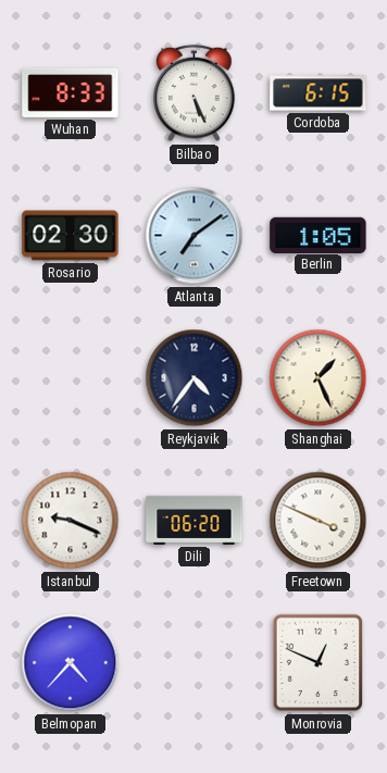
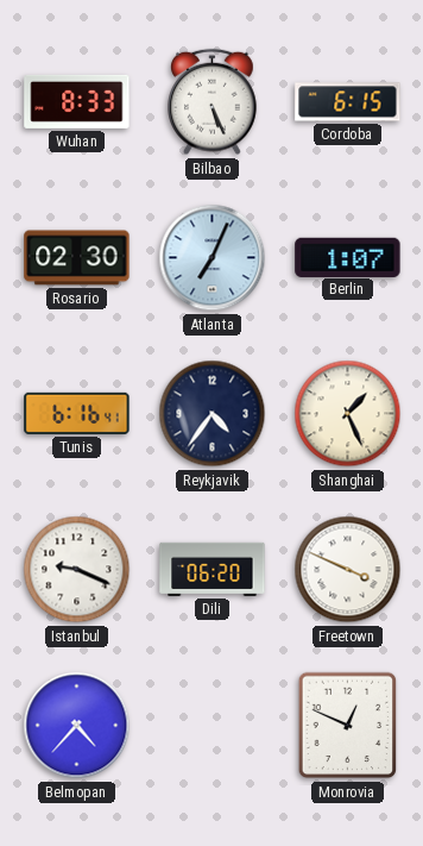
Atlanta: 7:09 -> 7:04 (213, 258)
Berlin: 1:05 -> 1:07 (348, 257)
Tunis: none -> 6:16 (77, 413)
